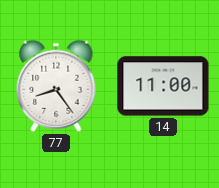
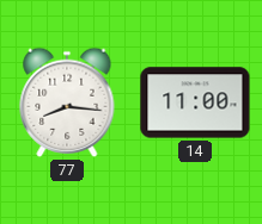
77: 8:24 -> 8:16 (67, 102)
